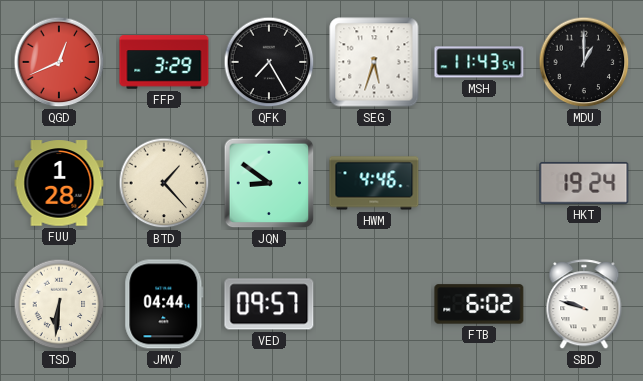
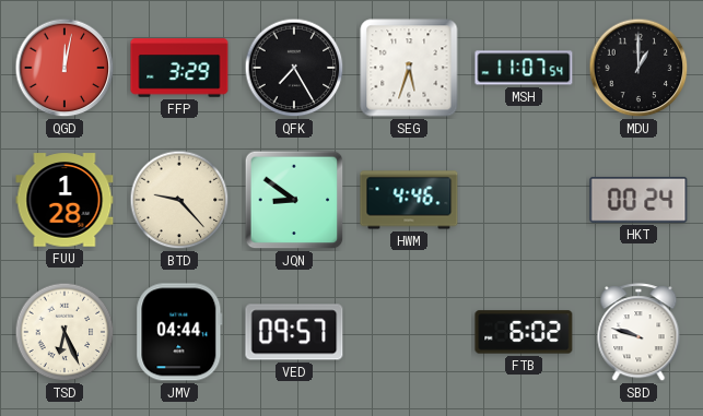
QGD: 12:41 -> 12:02 (65, 68)
MSH: 11:43 -> 11:07 (524, 68)
BTD: 1:23 -> 9:23 (179, 200)
HKT: 19:24 -> 00:24 (638, 200)
TSD: 6:31 -> 6:26 (65, 332)
